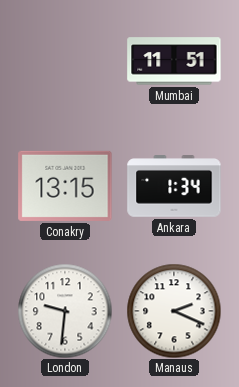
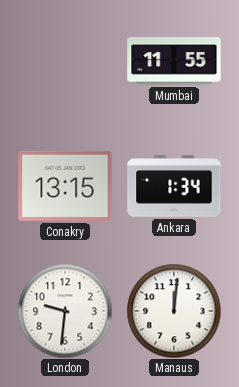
Mumbai: 11:51 -> 11:55 (174, 61)
Manaus: 2:19 -> 12:01 (174, 311)
